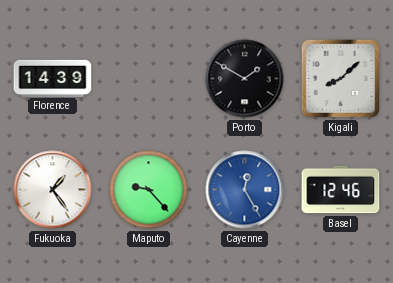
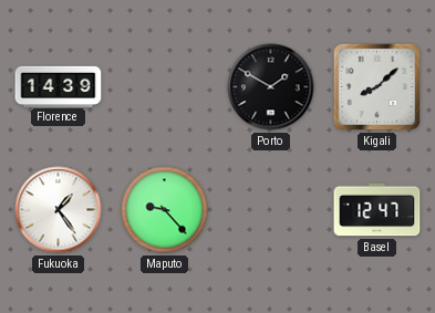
Cayenne: 12:25 -> none (245, 190)
Basel: 12:46 -> 12:47 (377, 210)
